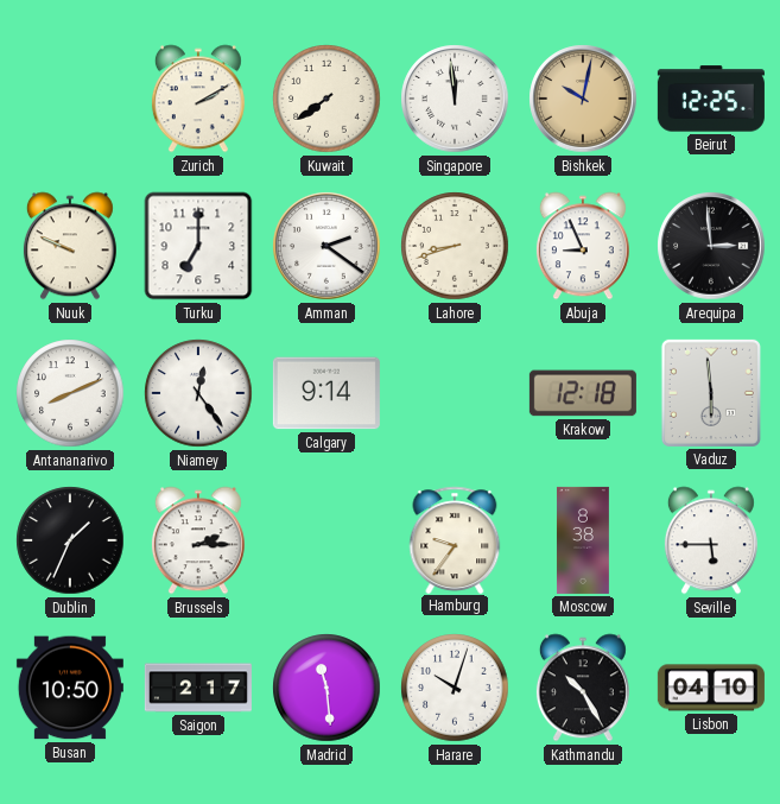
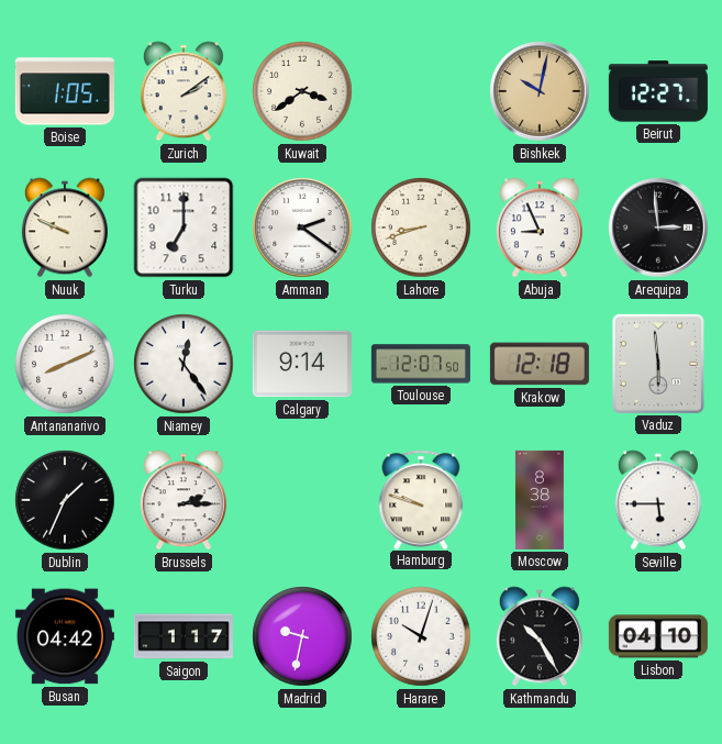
Boise: none -> 1:05 (65, 91)
Zurich: 2:10 -> 2:09 (184, 91)
Kuwait: 7:39 -> 3:39 (302, 91)
Singapore: 11:59 -> none (455, 99)
Beirut: 12:25 -> 12:27 (658, 91)
Toulouse: none -> 12:07 (421, 364)
Hamburg: 9:36 -> 9:48 (421, 499)
Busan: 10:50 -> 04:42 (65, 636)
Saigon: 2:17 -> 1:17 (184, 636)
Madrid: 11:29 -> 9:32 (302, 636)
